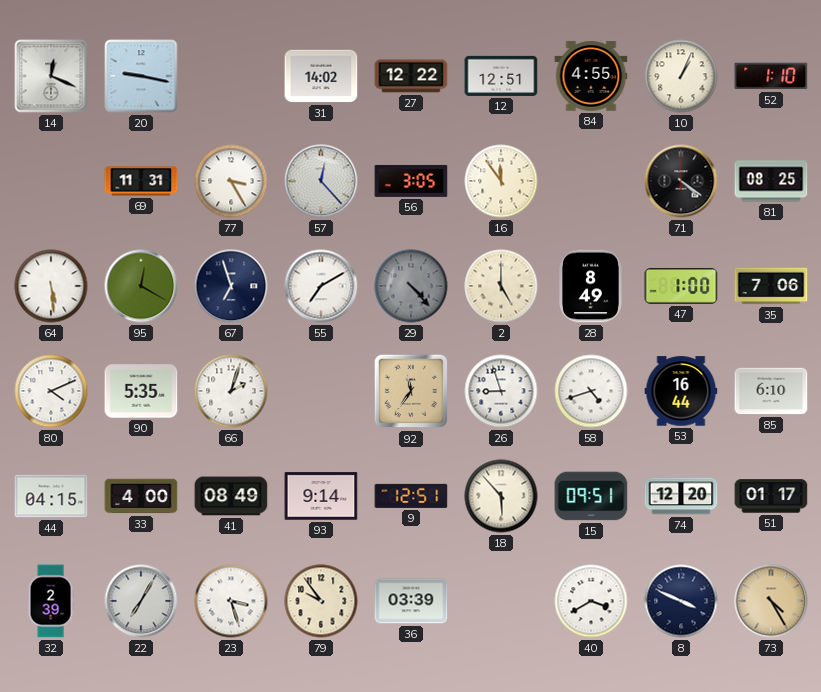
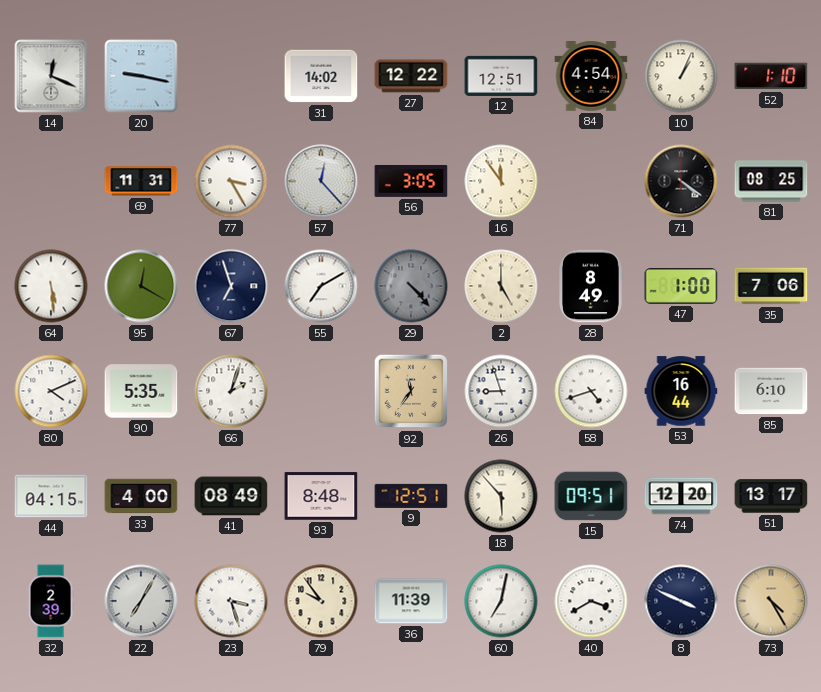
84: 4:55 -> 4:54 (591, 76)
93: 9:14 -> 8:48 (321, 496)
51: 01:17 -> 13:17 (771, 496)
36: 03:39 -> 11:39 (411, 601)
60: none -> 7:02 (501, 601)
